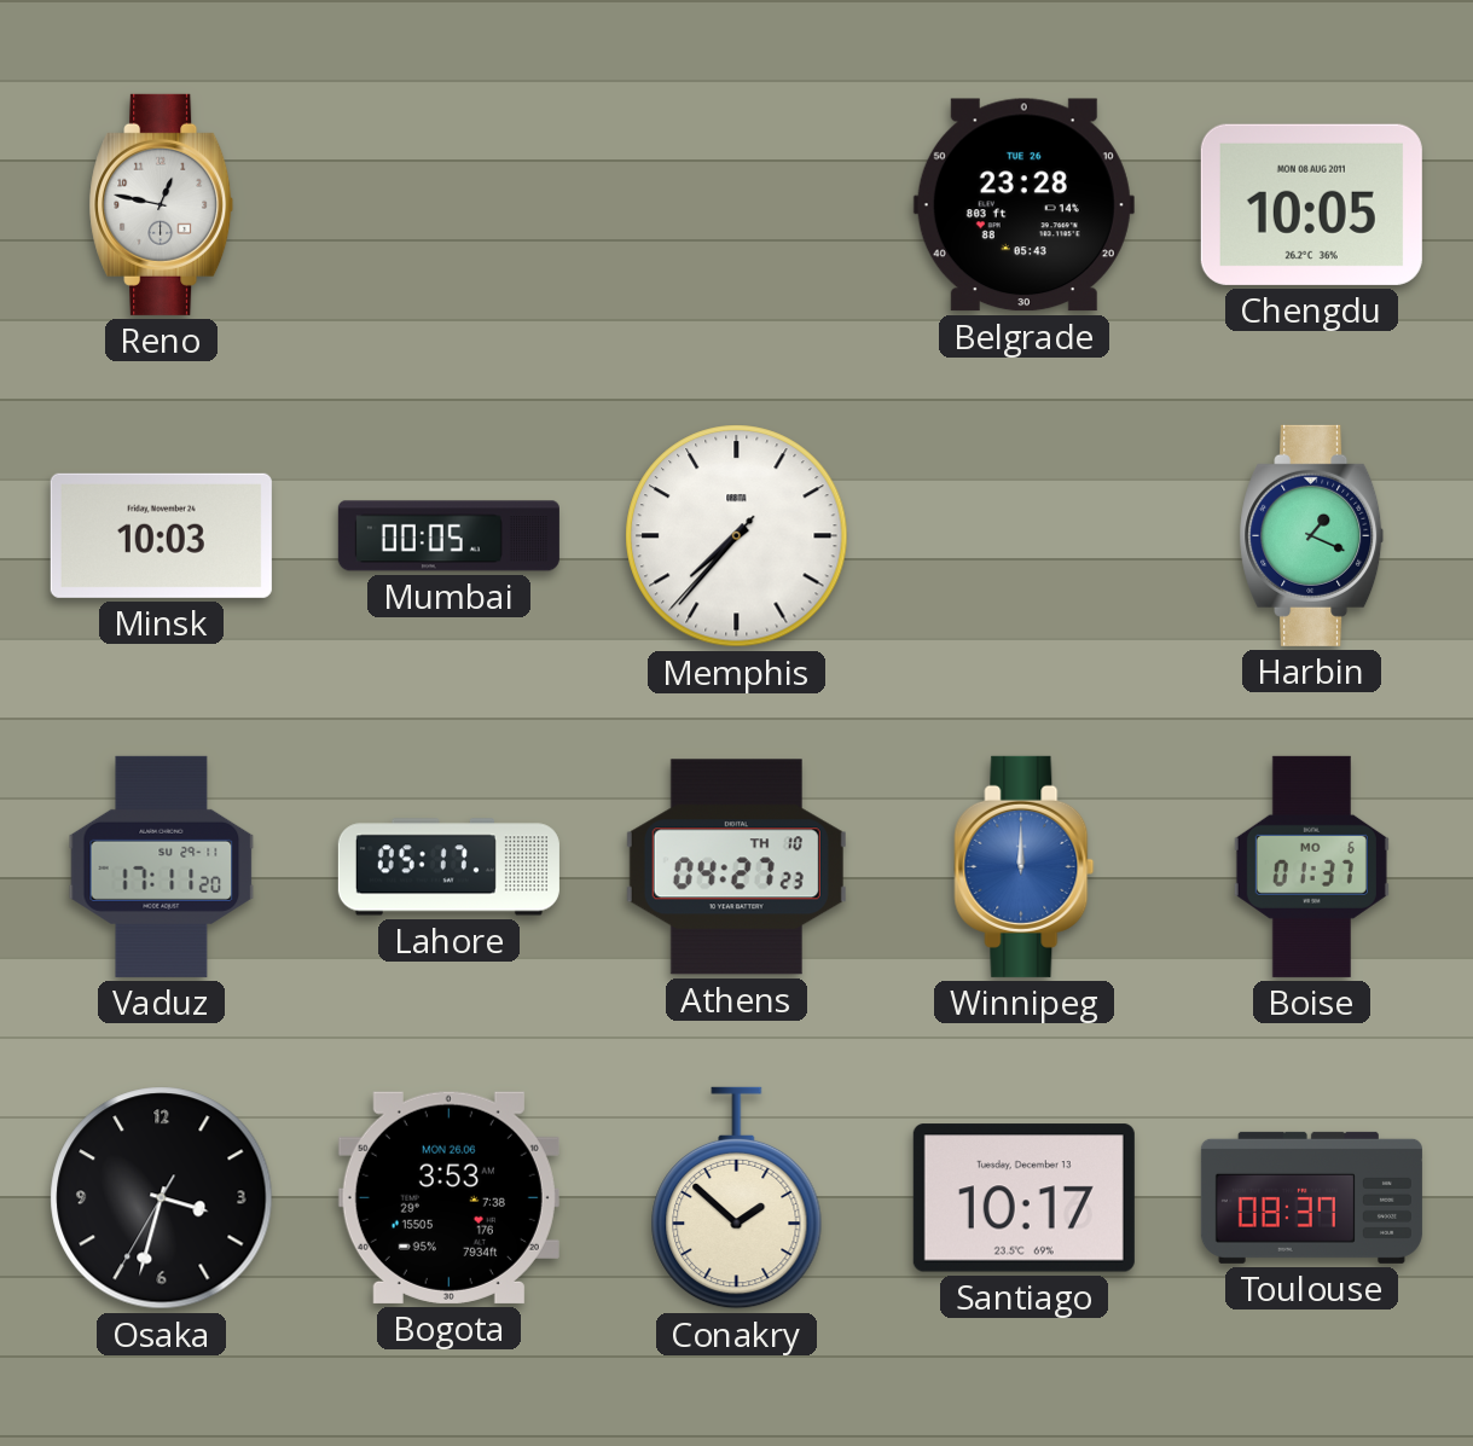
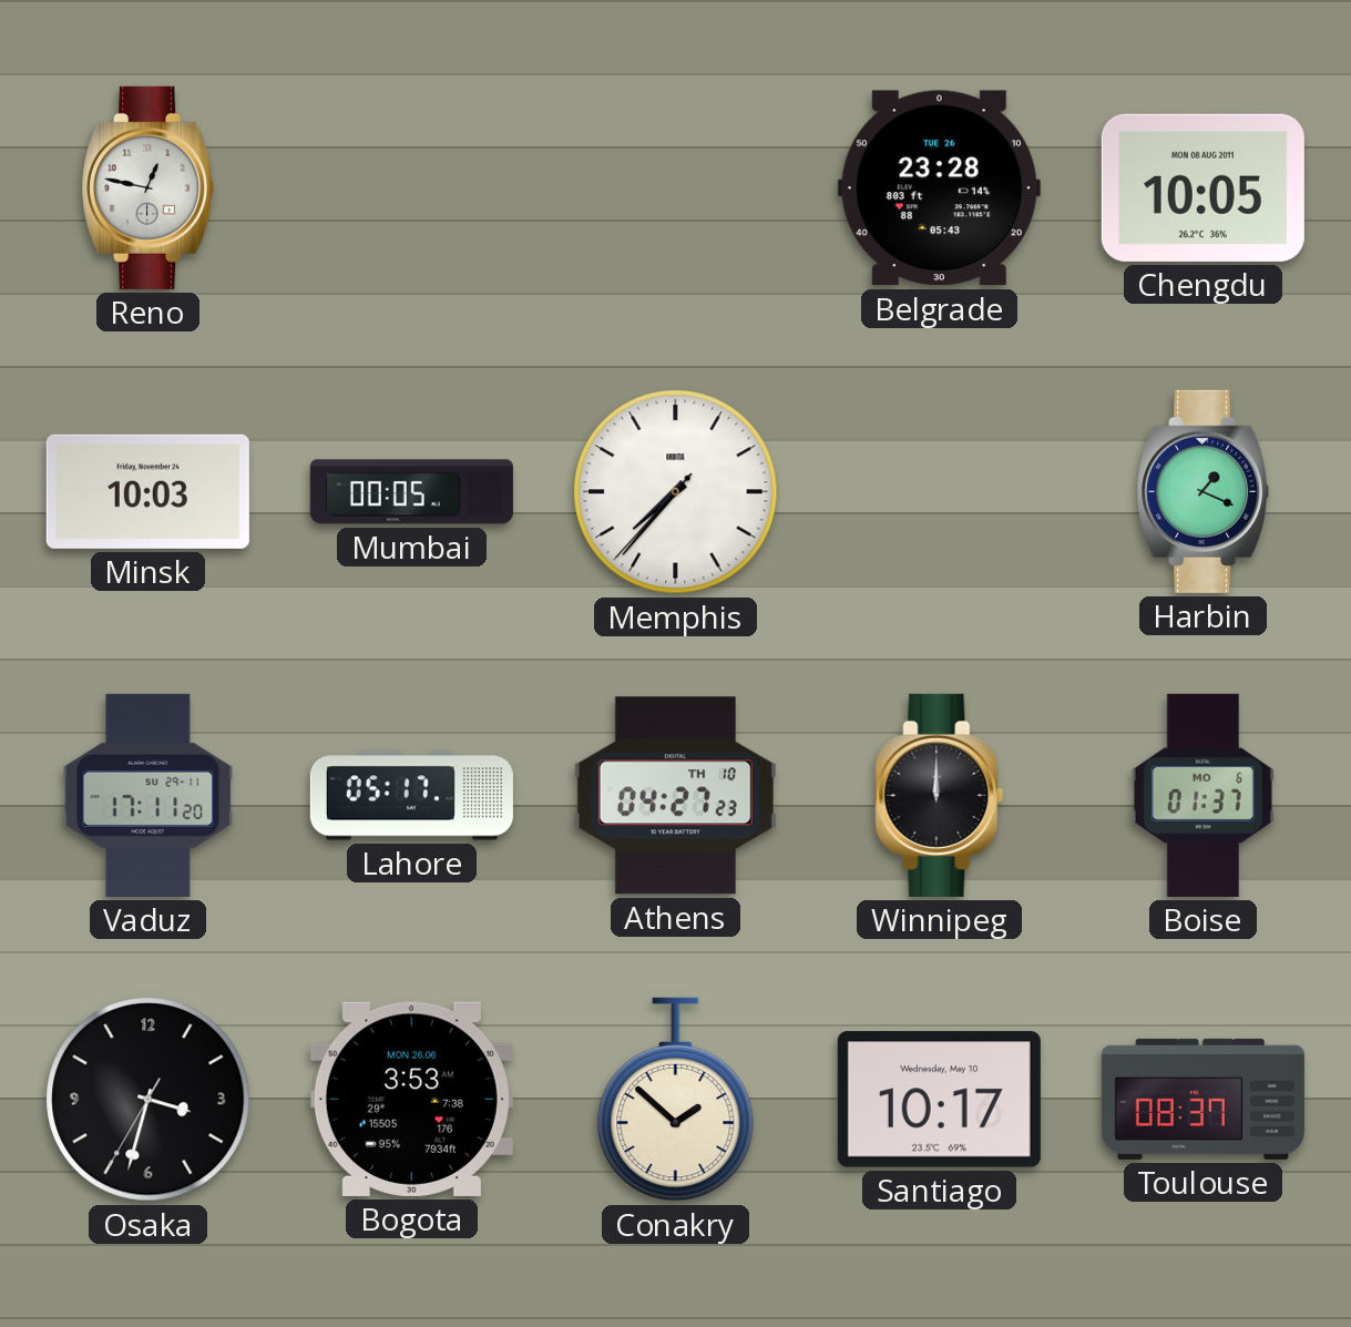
Winnipeg dial: blue -> black (940, 795)
Santiago date: Tuesday, December 13 -> Wednesday, May 10 (939, 1100)
